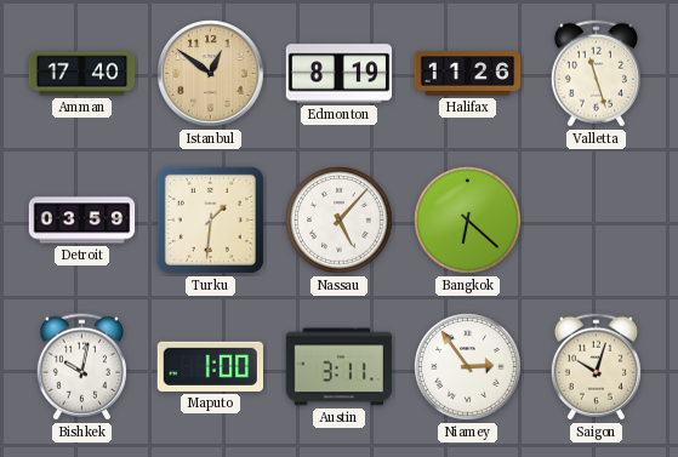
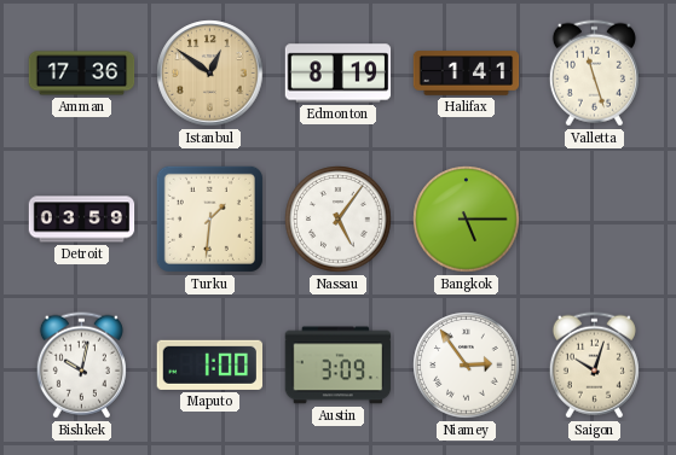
Amman: 17:40 -> 17:36 (82, 74)
Halifax: 11:26 -> 1:41 (467, 74)
Nassau: 5:07 -> 5:06 (339, 220)
Bangkok: 6:22 -> 5:15 (467, 220)
Austin: 3:11 -> 3:09 (339, 366)
